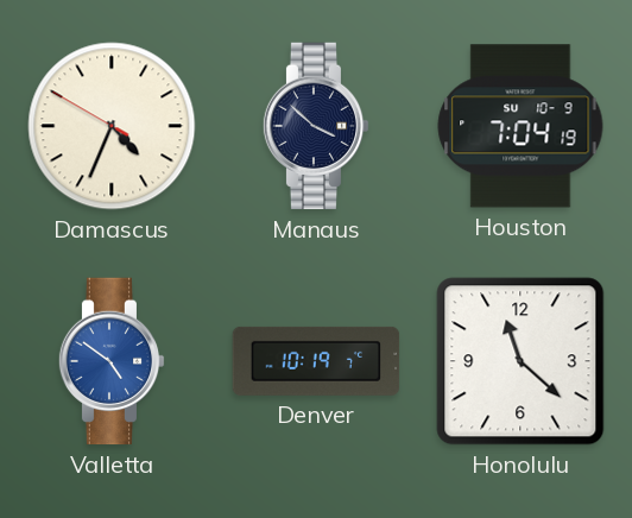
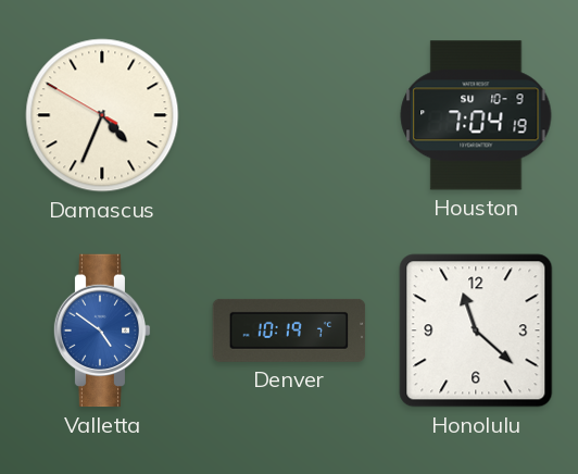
Manaus: 3:52 -> none (316, 126)
